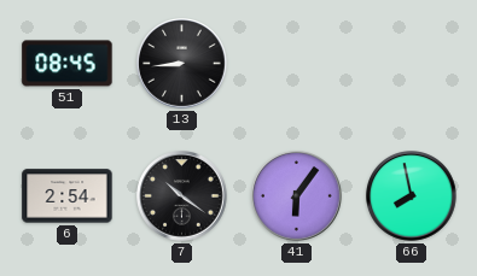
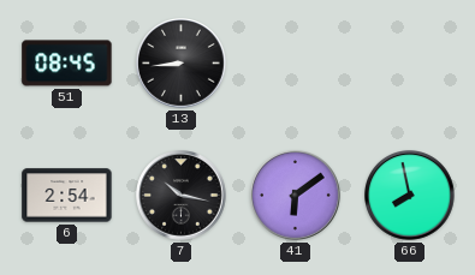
7: 10:21 -> 10:17 (182, 196)
41: 6:06 -> 6:09 (296, 196)
